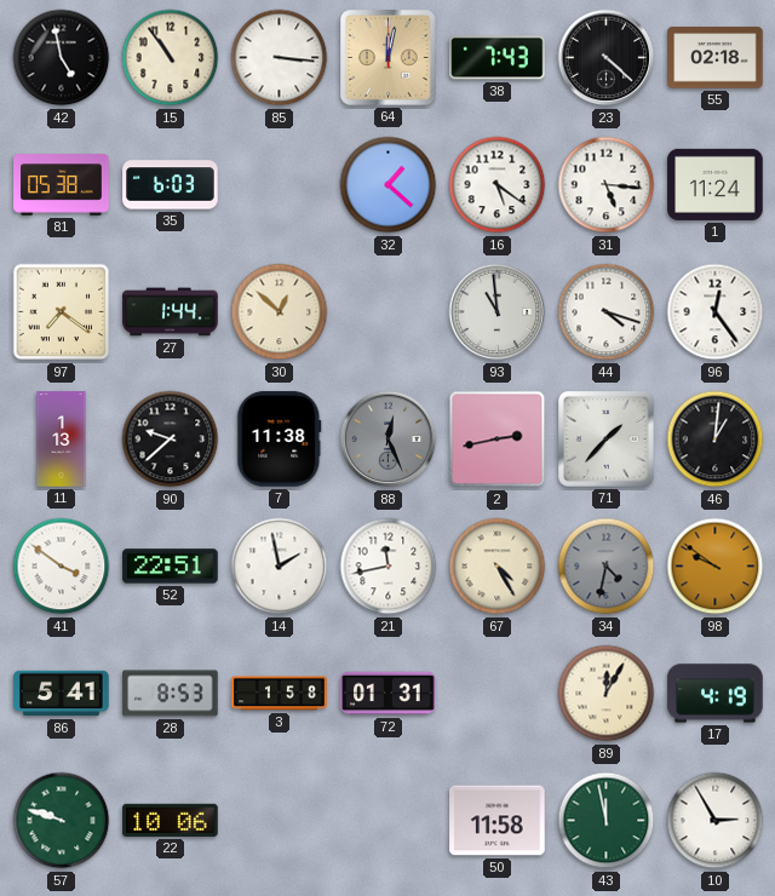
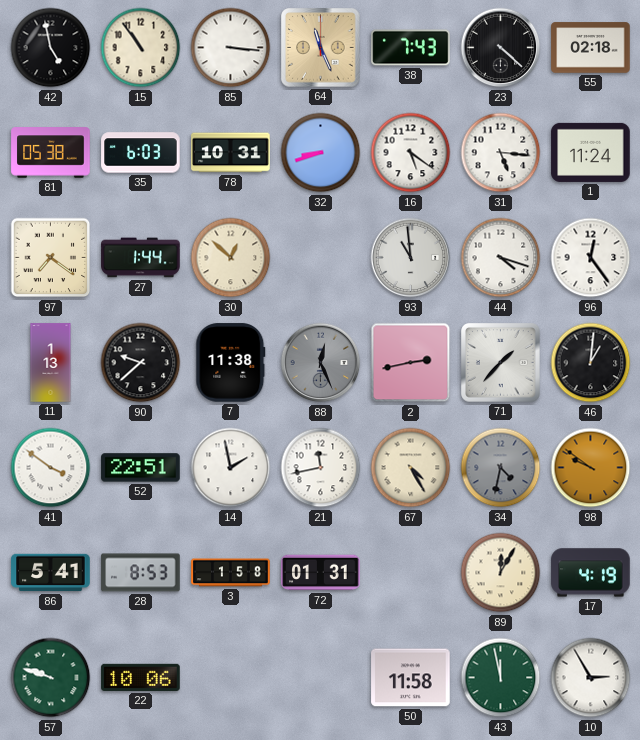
64: 12:02 -> 11:26 (321, 48)
78: none -> 10:31 (231, 153)
32: 1:22 -> 8:42 (321, 153)
